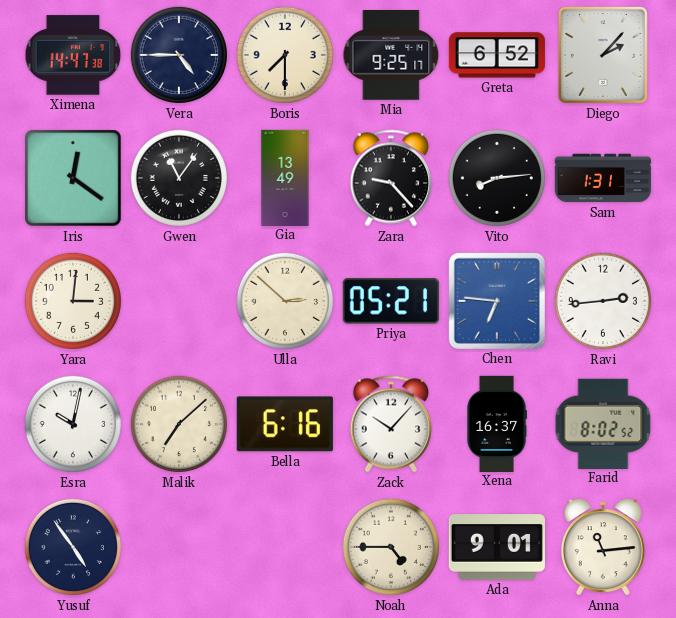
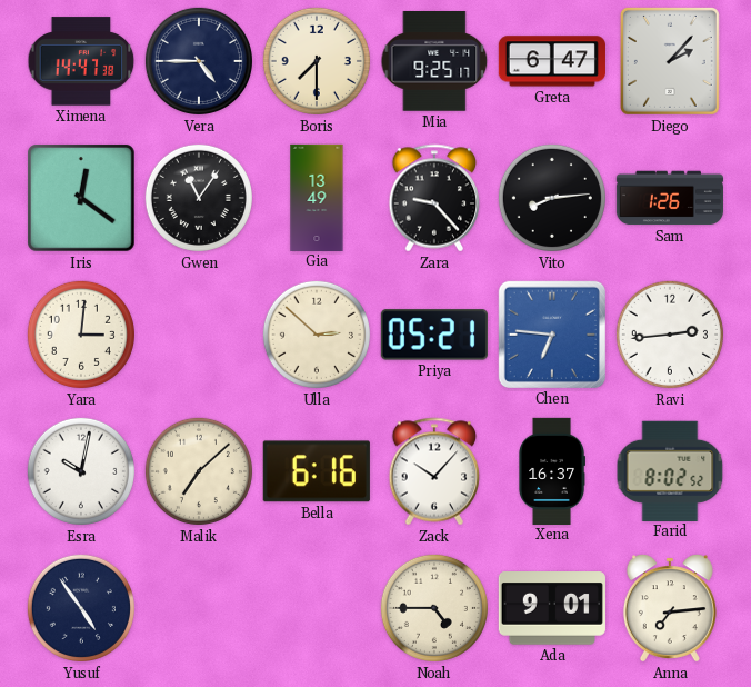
Greta: 6:52 -> 6:47 (552, 61)
Sam: 1:31 -> 1:26 (670, 198)
Anna: 11:14 -> 7:14 (670, 608)
